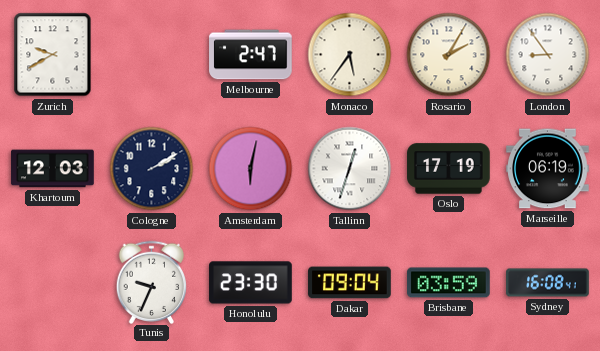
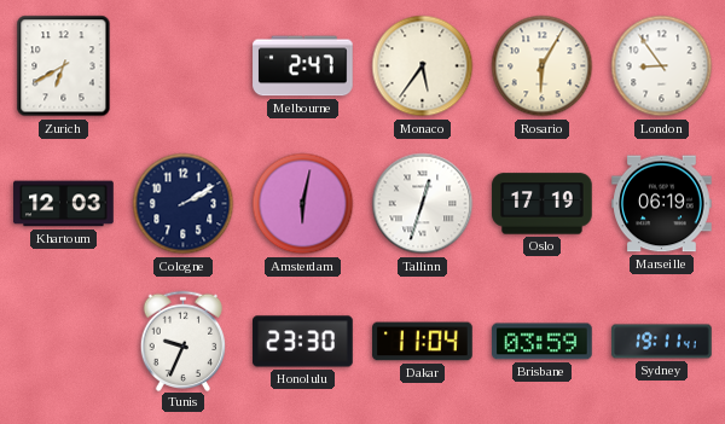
Zurich: 9:40 -> 6:40 (64, 66)
Rosario: 2:05 -> 6:05 (543, 66)
Dakar: 09:04 -> 11:04 (423, 342)
Sydney: 16:08 -> 19:11 (662, 342)
